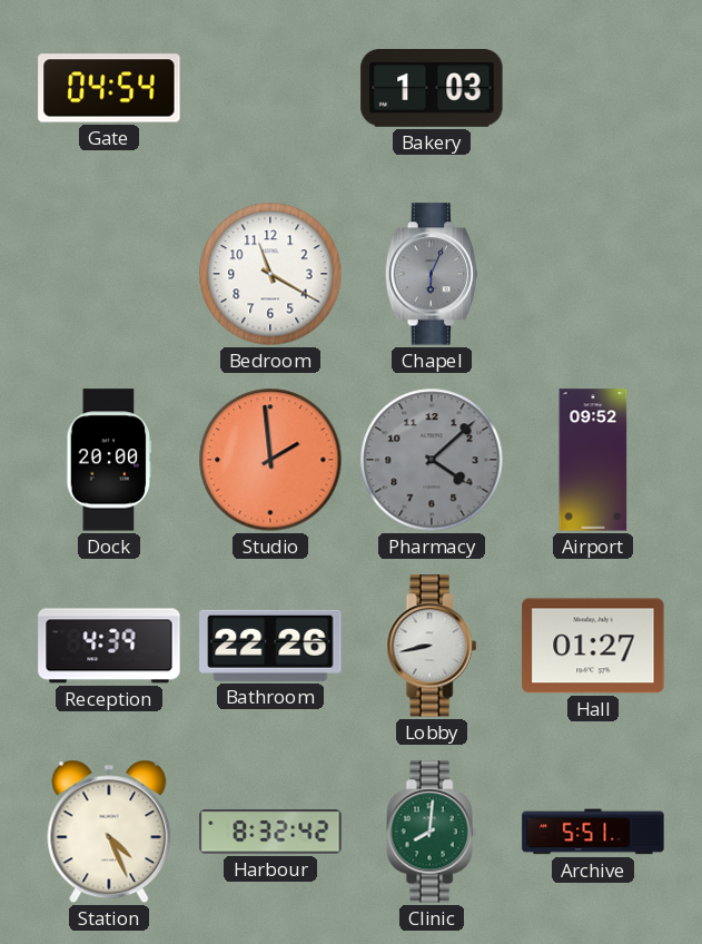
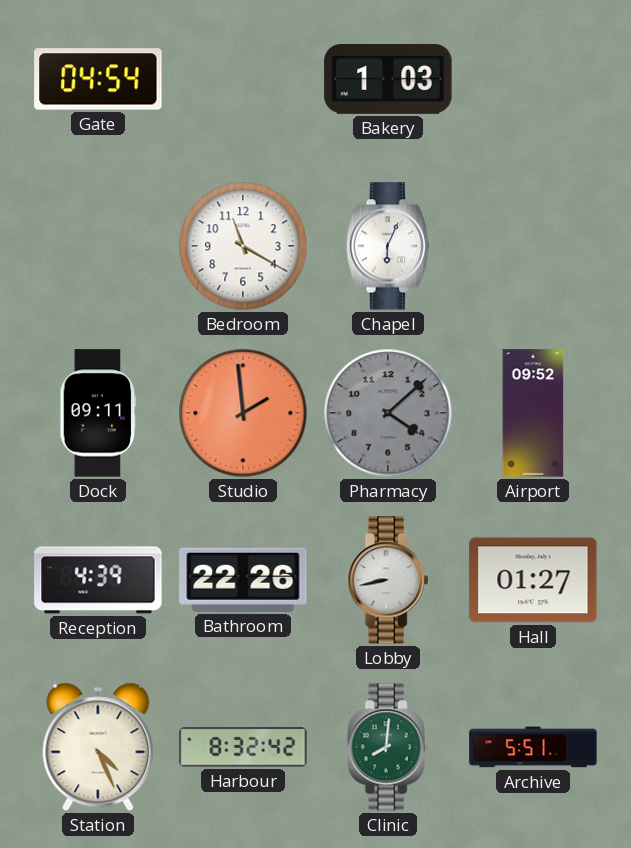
Chapel dial: grey -> white (388, 246)
Dock: 20:00 -> 09:11 (98, 413)
